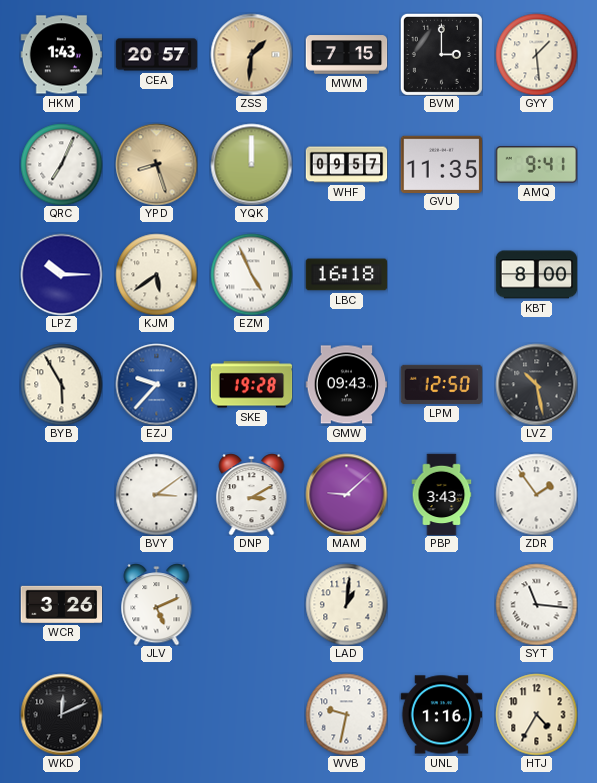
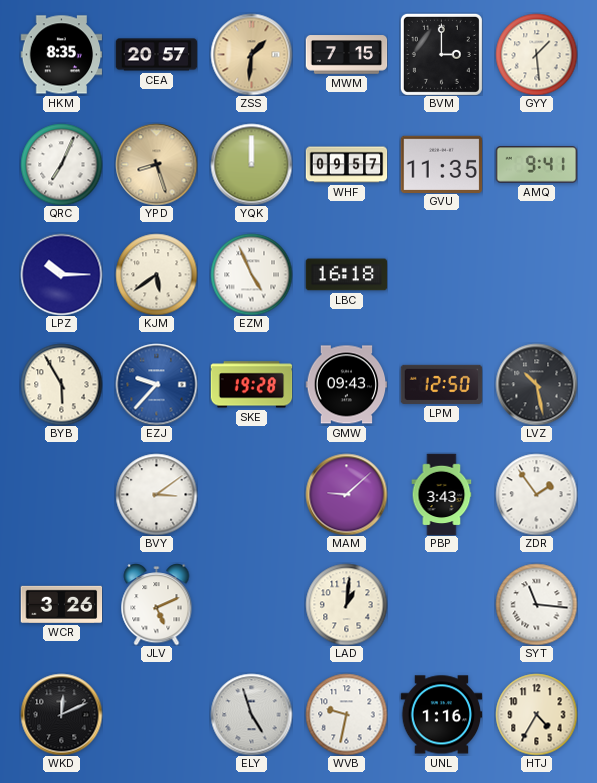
HKM: 1:43 -> 8:35 (61, 55)
KBT: 8:00 -> none (536, 275)
DNP: 3:10 -> none (252, 494)
ELY: none -> 4:57 (251, 714)
